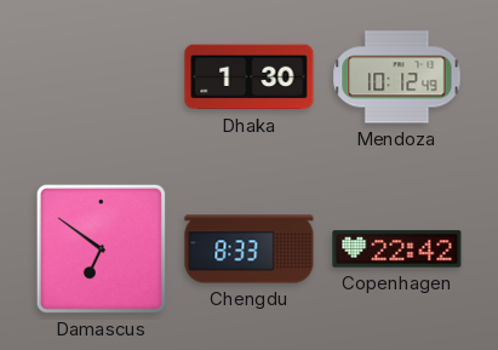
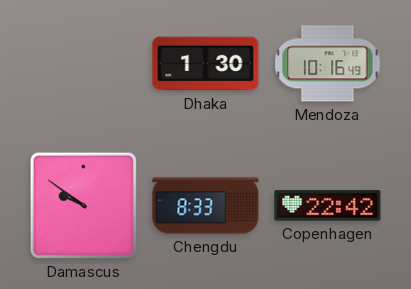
Mendoza: 10:12 -> 10:16 (328, 64)
Damascus: 6:51 -> 9:51 (83, 205)
